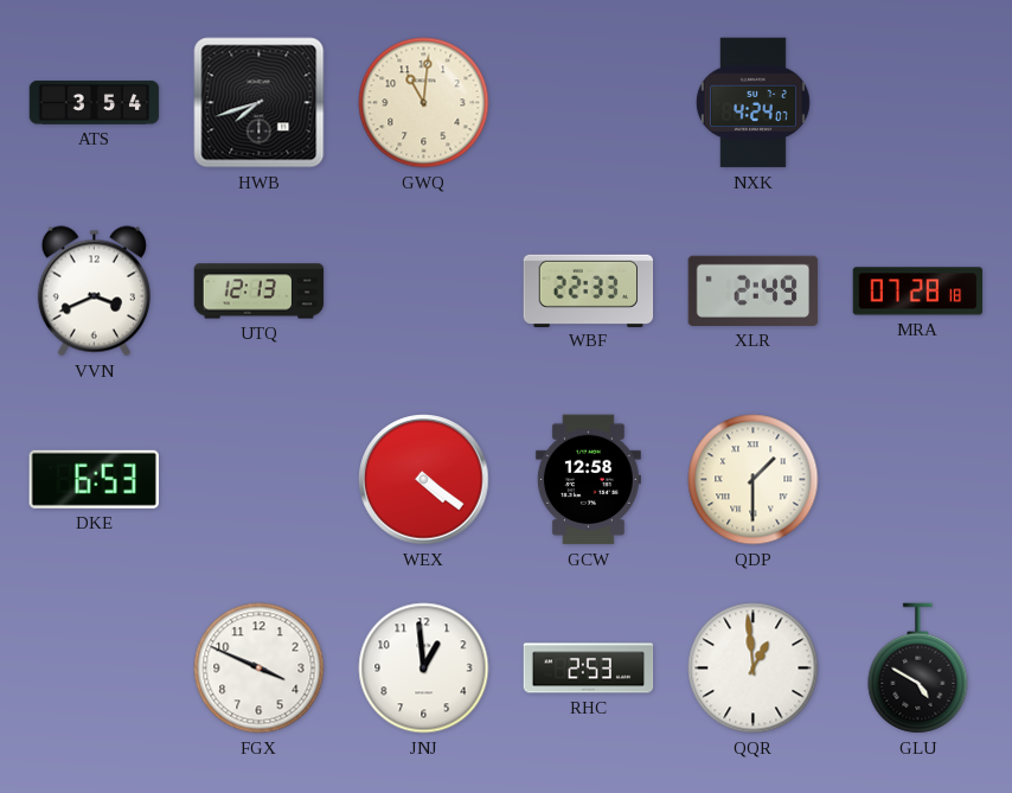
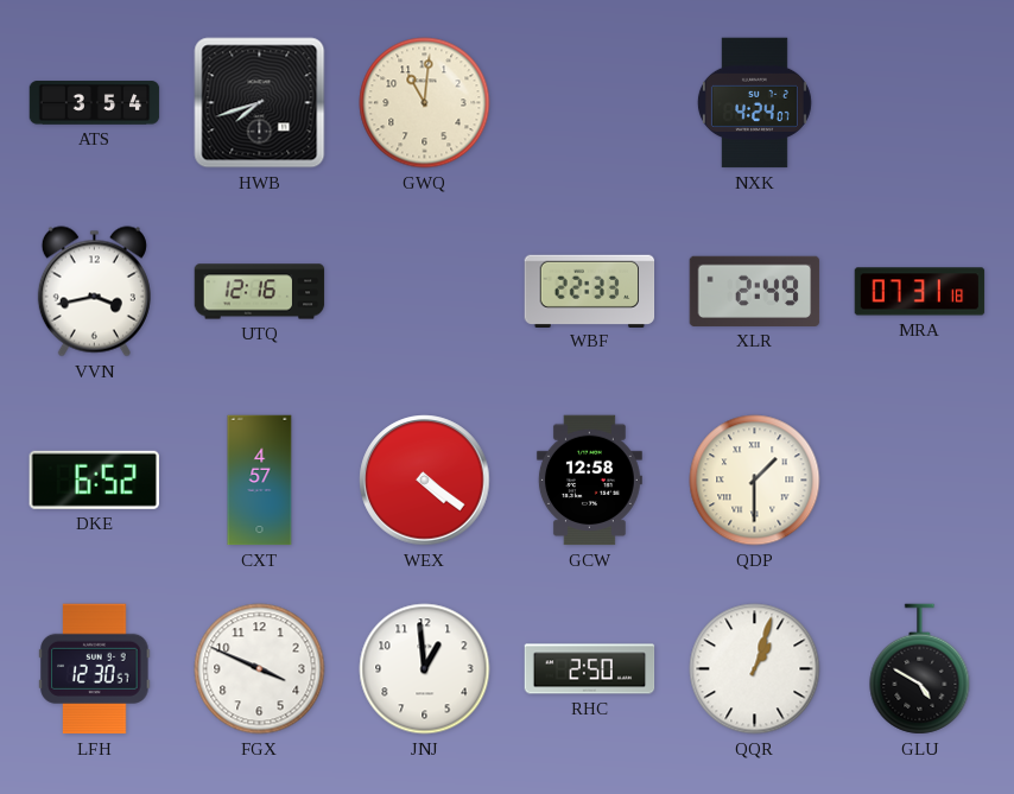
VVN: 3:41 -> 3:43 (94, 292)
UTQ: 12:13 -> 12:16 (260, 292)
MRA: 07:28 -> 07:31 (920, 292)
DKE: 6:53 -> 6:52 (94, 479)
CXT: none -> 4:57 (260, 481)
LFH: none -> 12:30 (95, 669)
RHC: 2:53 -> 2:50 (590, 669)
QQR: 12:59 -> 1:03 (755, 669)
